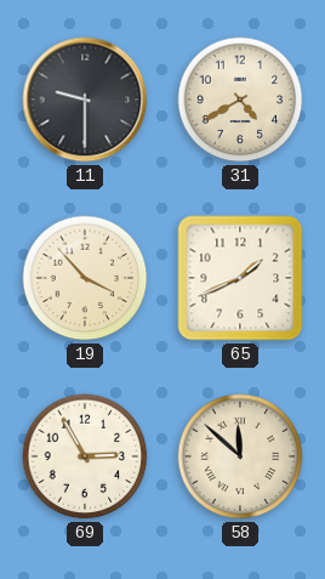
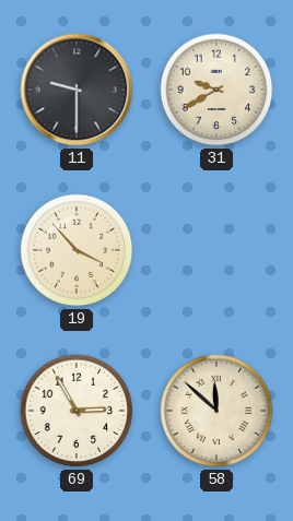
31: 4:40 -> 9:40 (216, 90)
65: 1:41 -> none (240, 278)
